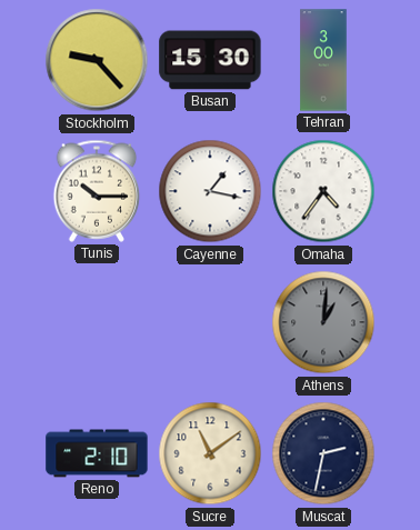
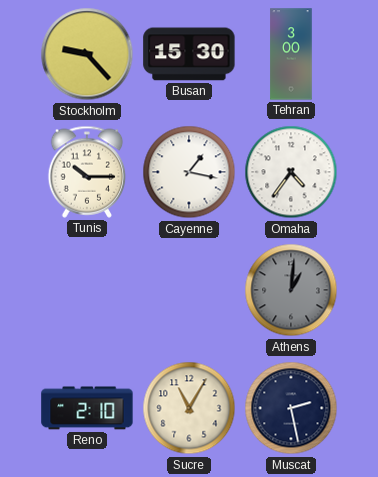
Sucre: 11:09 -> 11:05 (189, 408)
Muscat: 2:32 -> 2:28 (291, 408)
